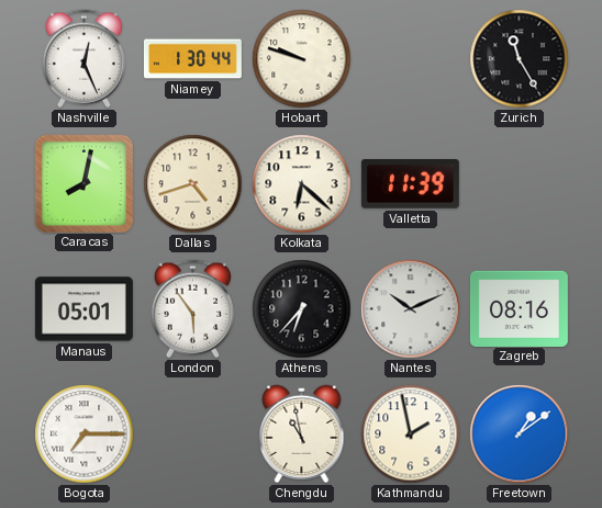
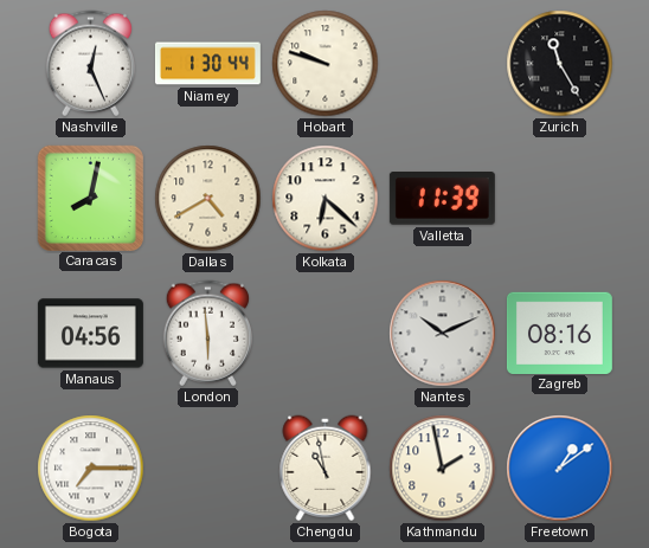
Dallas: 4:42 -> 4:40 (208, 199)
Manaus: 05:01 -> 04:56 (90, 334)
London: 5:54 -> 5:59 (207, 334)
Athens: 6:37 -> none (302, 309)
